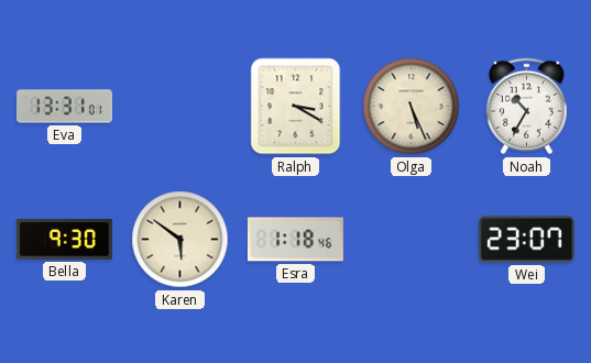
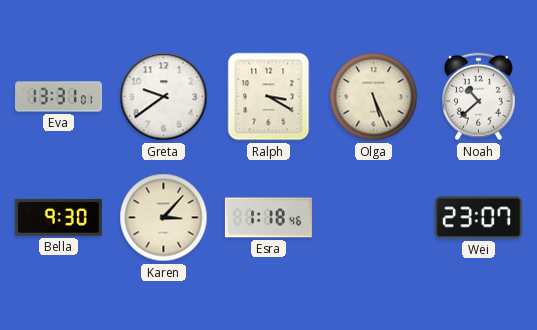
Greta: none -> 9:39 (164, 97)
Noah: 10:35 -> 10:38 (479, 97)
Karen: 5:51 -> 3:07 (164, 218)
